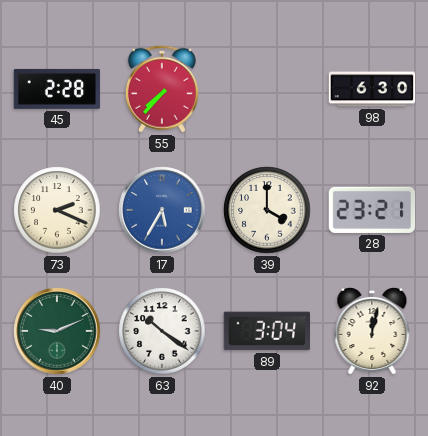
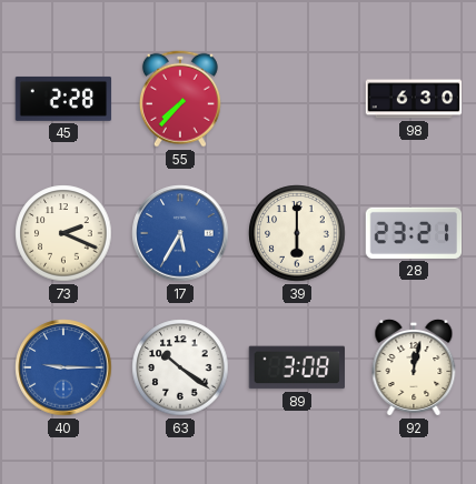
39: 4:00 -> 6:00 (297, 233)
40: 9:11 -> 9:15 (63, 367)
40 dial: green -> blue (63, 367)
89: 3:04 -> 3:08 (297, 367)
